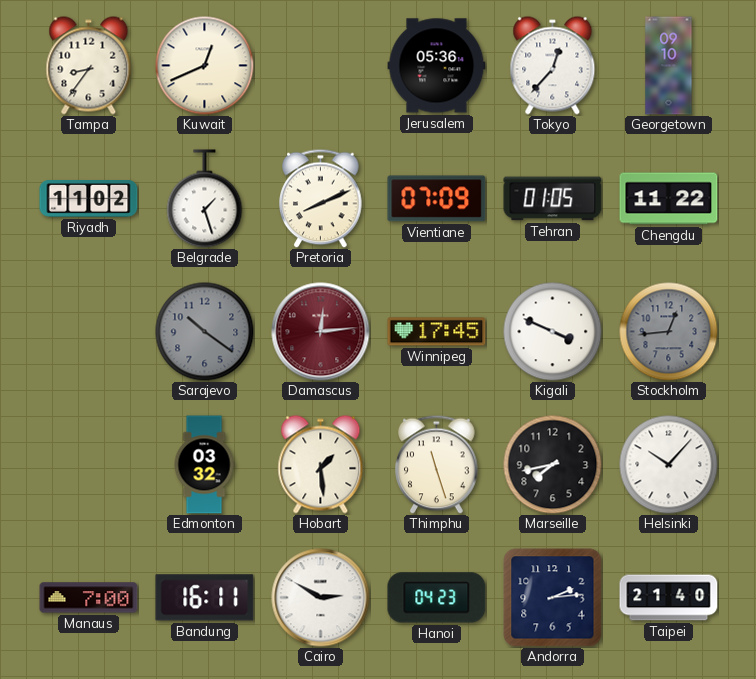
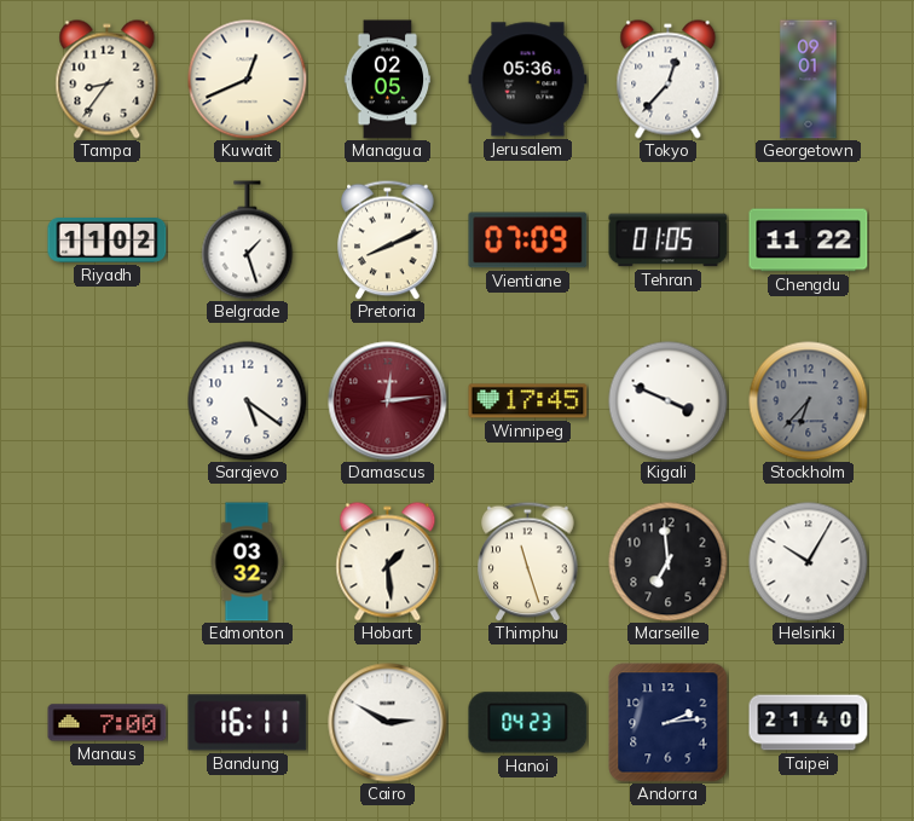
Managua: none -> 02:05 (388, 80)
Georgetown: 09:10 -> 09:01 (809, 80)
Sarajevo: 10:21 -> 5:21 (248, 401)
Sarajevo dial: grey -> white (248, 401)
Stockholm: 12:44 -> 6:37 (809, 401)
Marseille: 7:43 -> 6:59 (669, 562)
Helsinki: 10:07 -> 10:05 (809, 562)
